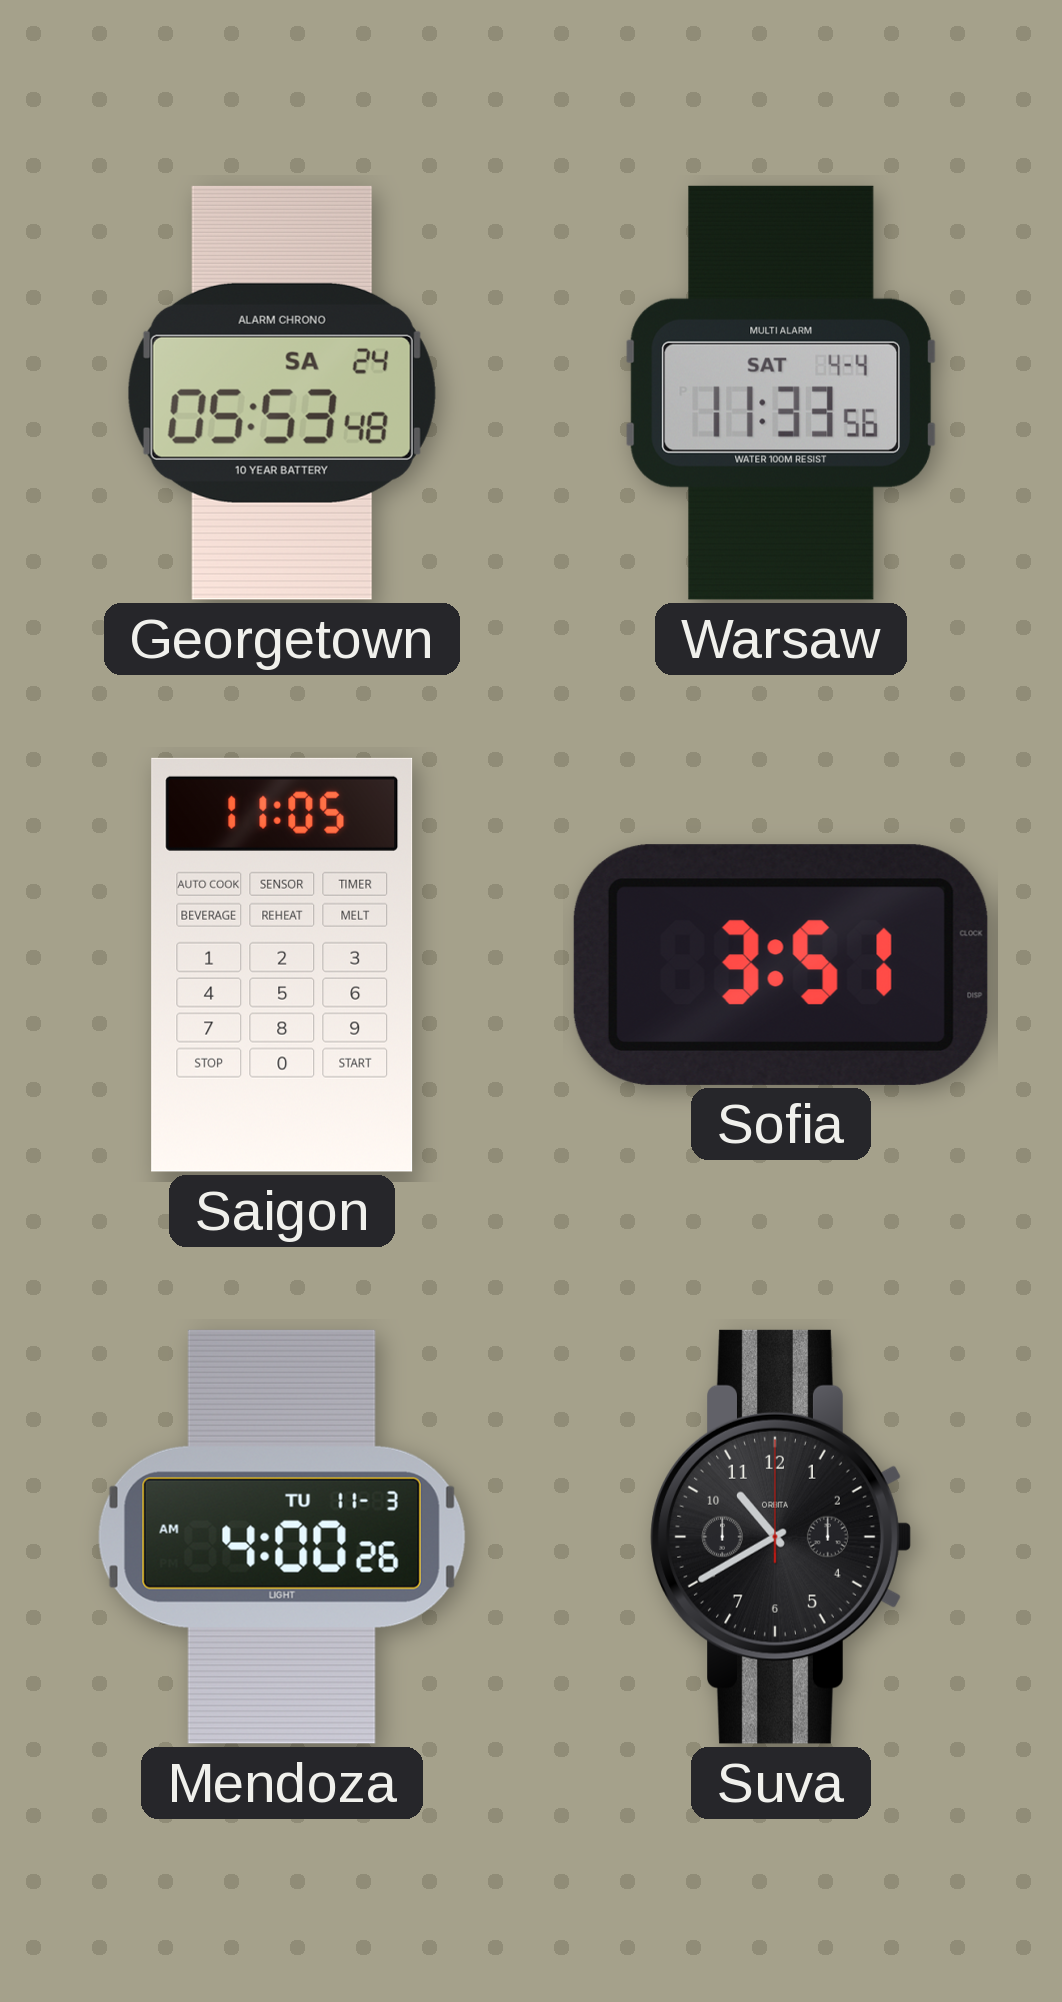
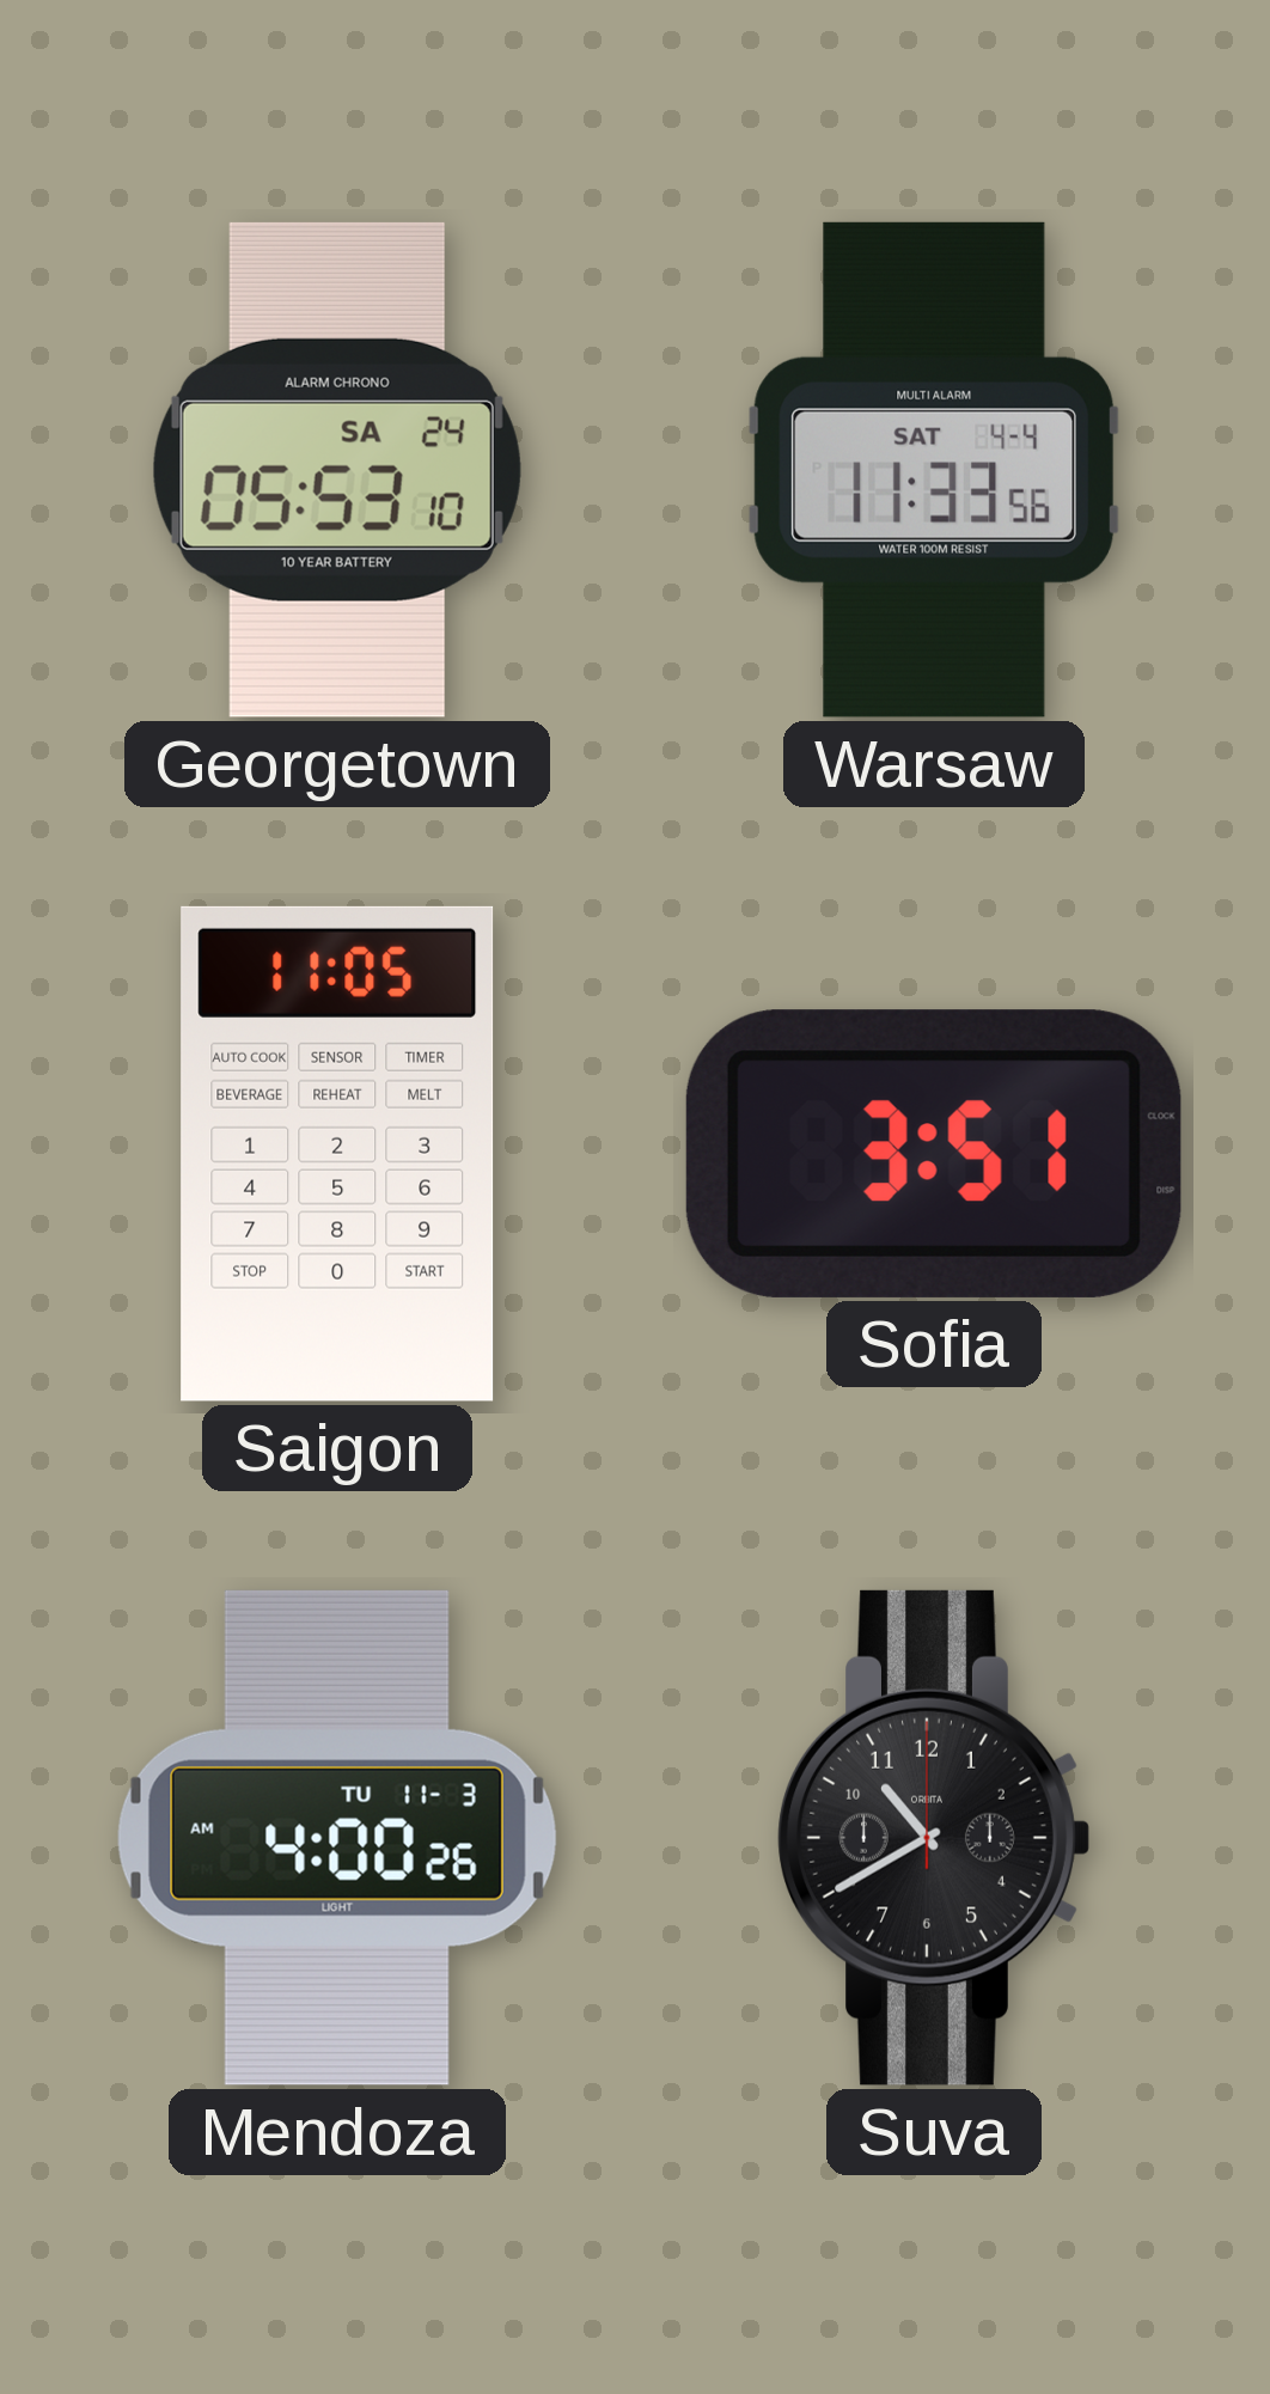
Georgetown: 05:53:48 -> 05:53:10 (337, 470)
